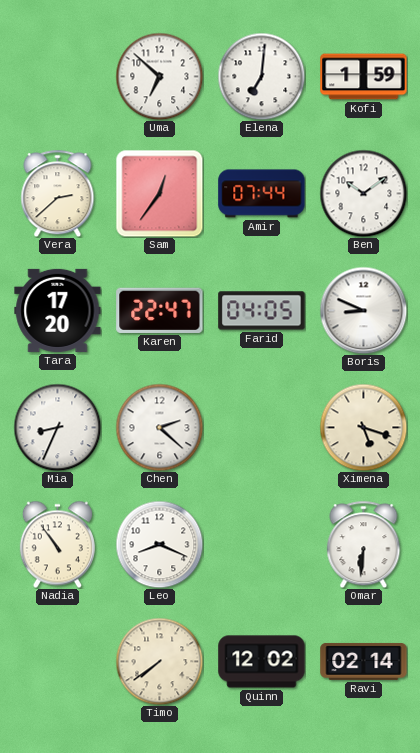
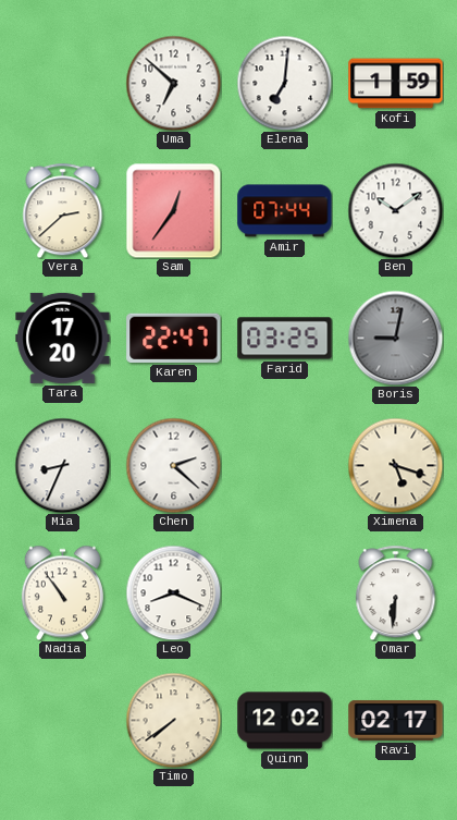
Farid: 04:05 -> 03:25 (285, 339)
Boris: 8:49 -> 9:02 (395, 338)
Boris dial: white -> grey (395, 338)
Ravi: 02:14 -> 02:17 (396, 720)
